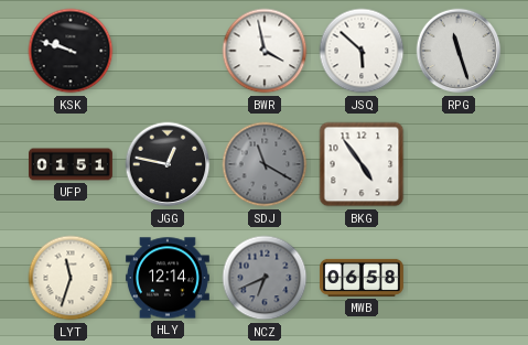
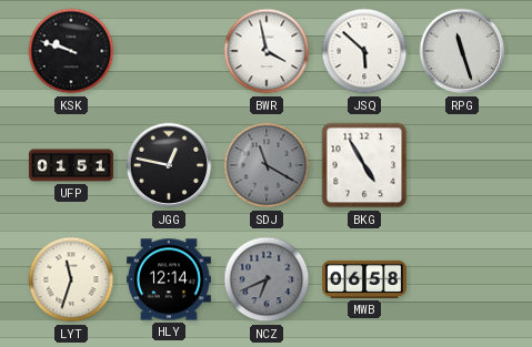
BKG: 4:54 -> 4:55 (364, 165)
